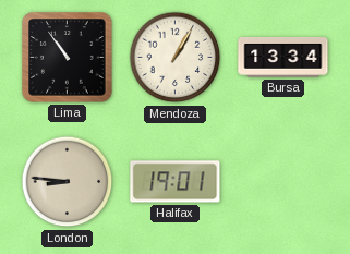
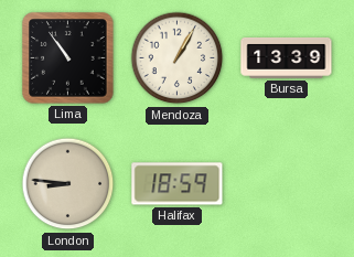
Bursa: 13:34 -> 13:39 (287, 58)
Halifax: 19:01 -> 18:59 (178, 184)
